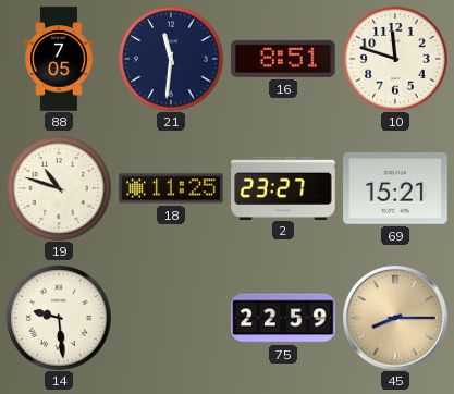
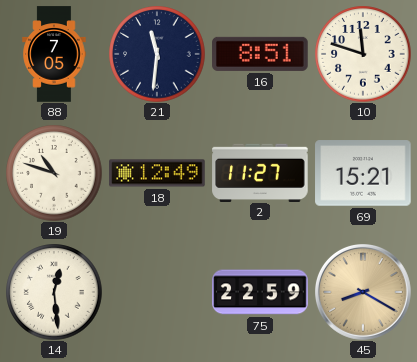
18: 11:25 -> 12:49 (157, 173)
2: 23:27 -> 11:27 (260, 172)
14: 9:29 -> 12:29 (54, 292)
45: 8:15 -> 8:20 (364, 293)
